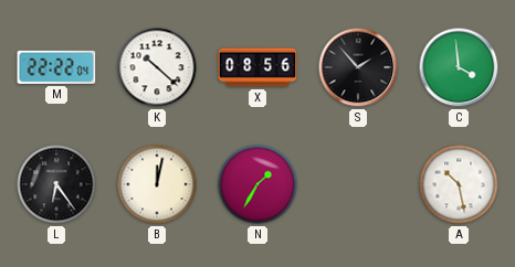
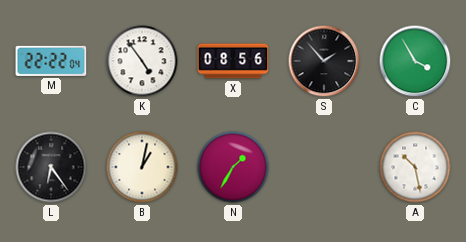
K: 10:22 -> 4:54 (142, 61)
C: 3:59 -> 3:55 (415, 61)
B: 12:02 -> 1:02 (142, 167)
